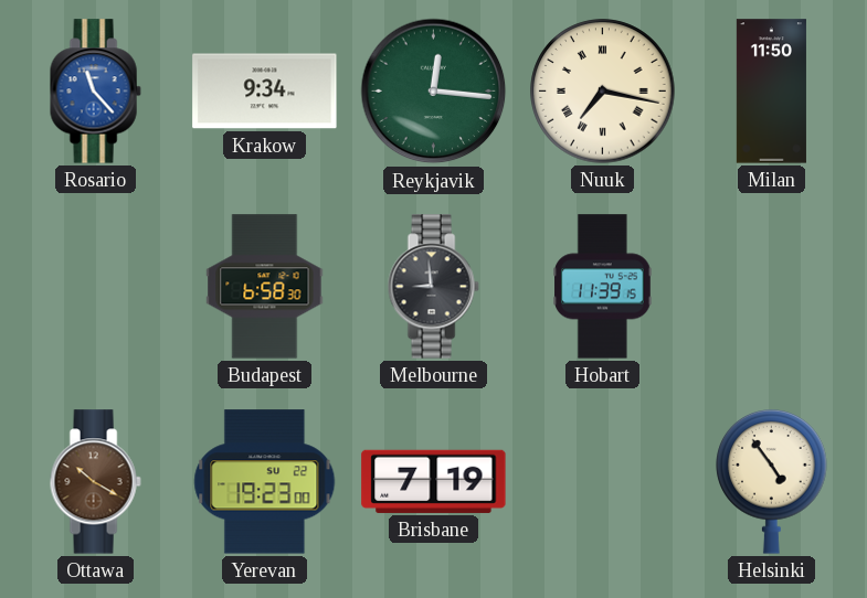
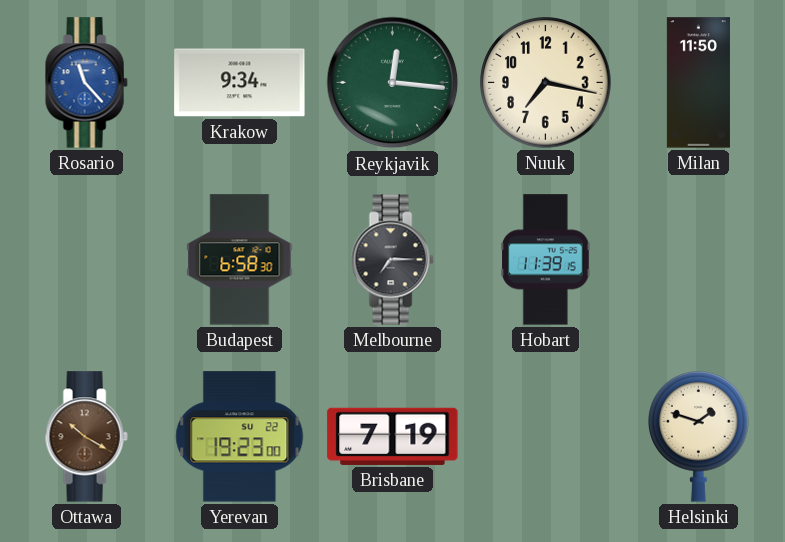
Nuuk numerals: Roman -> Arabic (546, 83)
Melbourne: 8:59 -> 7:15 (392, 260)
Helsinki: 4:54 -> 1:48 (699, 437)
